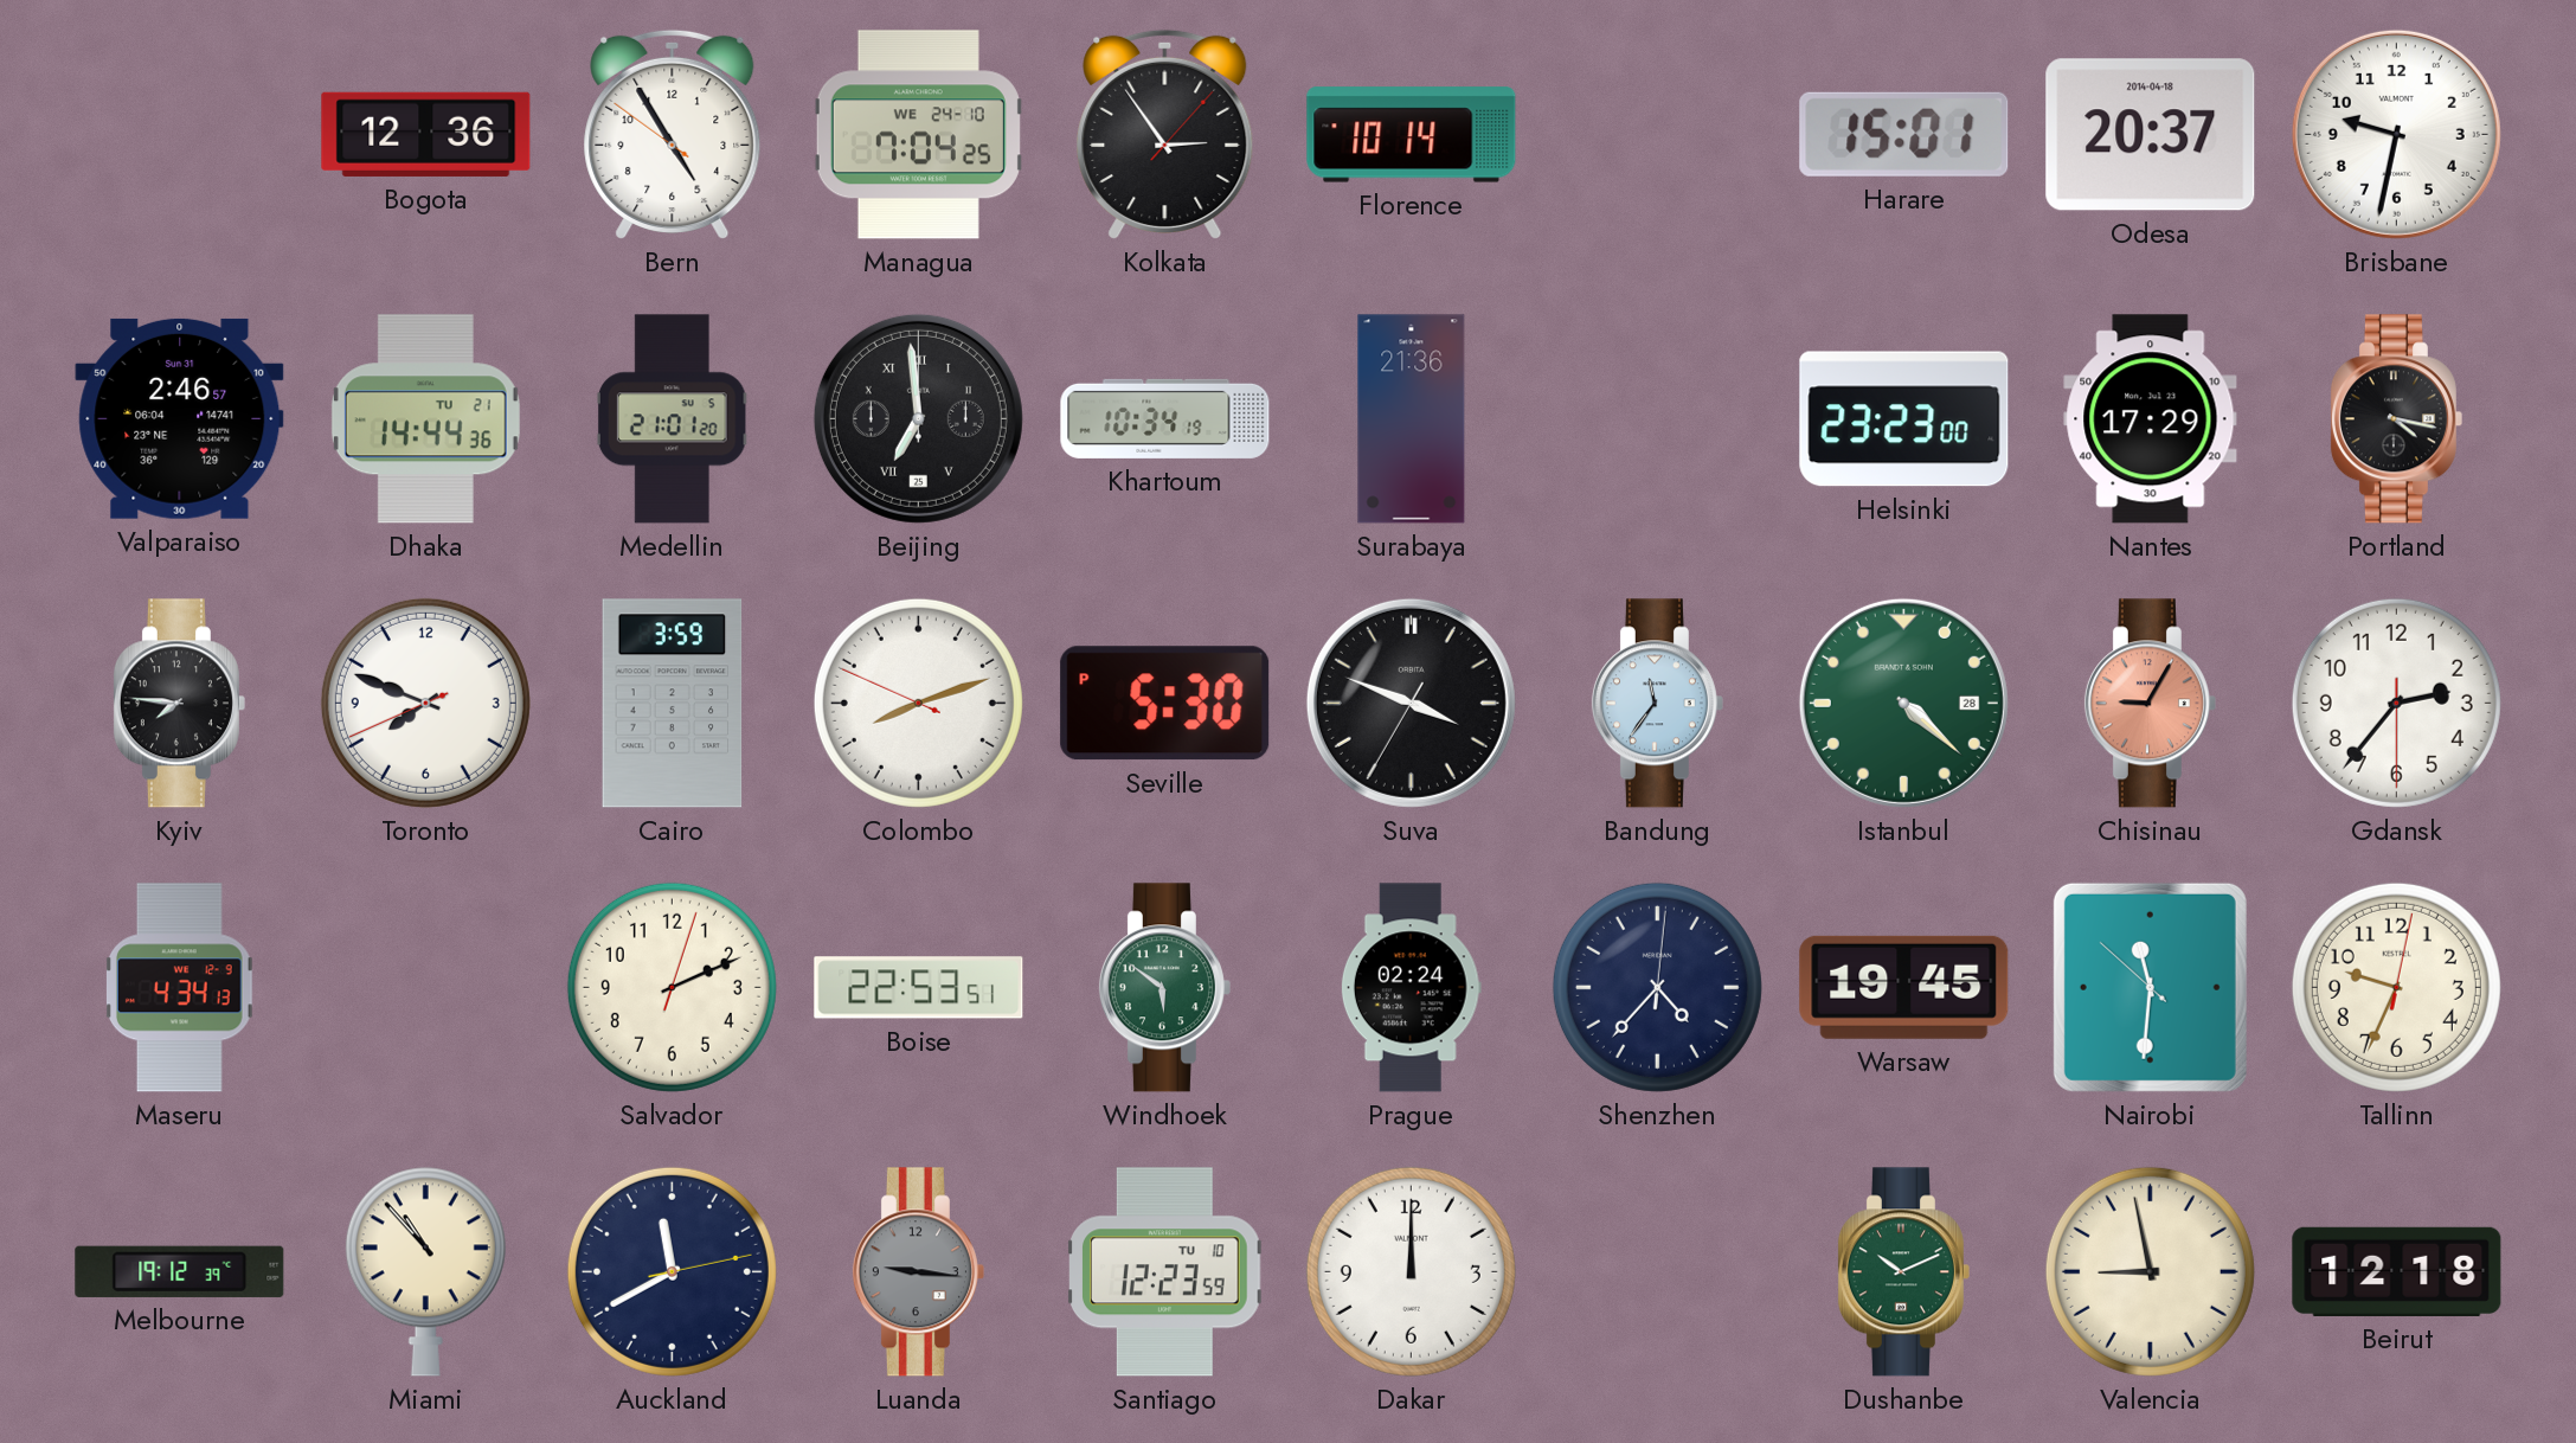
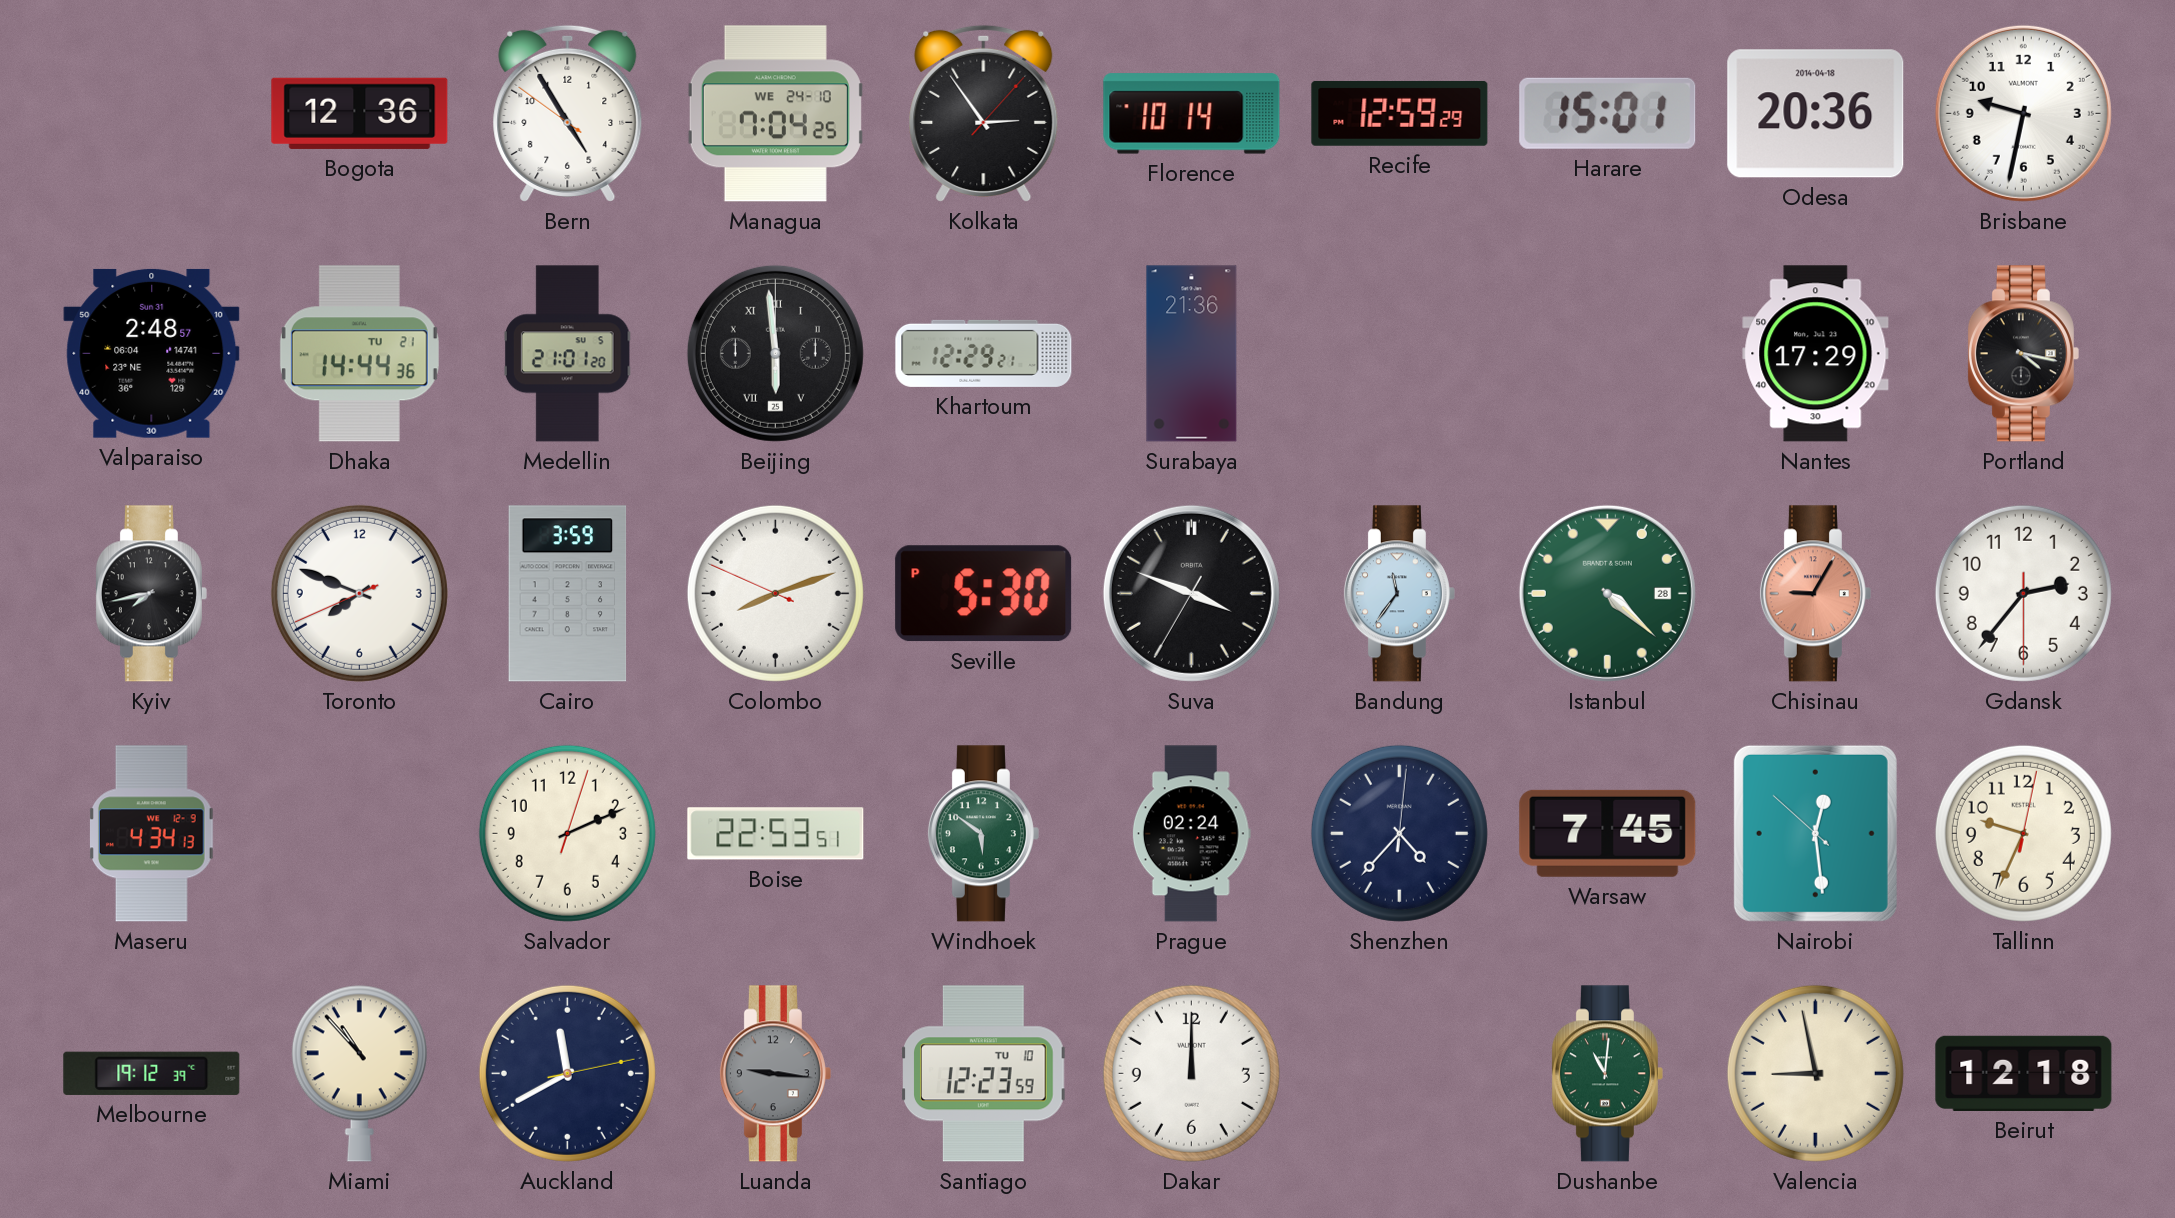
Recife: none -> 12:59 (1400, 114)
Odesa: 20:37 -> 20:36 (1816, 114)
Valparaiso: 2:46 -> 2:48 (152, 353)
Beijing: 6:59 -> 5:59 (775, 353)
Khartoum: 10:34 -> 12:29 (984, 353)
Helsinki: 23:23 -> none (1904, 419)
Kyiv: 7:46 -> 7:43 (151, 594)
Warsaw: 19:45 -> 7:45 (1608, 833)
Nairobi: 11:30 -> 12:28 (1815, 833)
Dushanbe: 10:11 -> 11:01 (1607, 1074)
